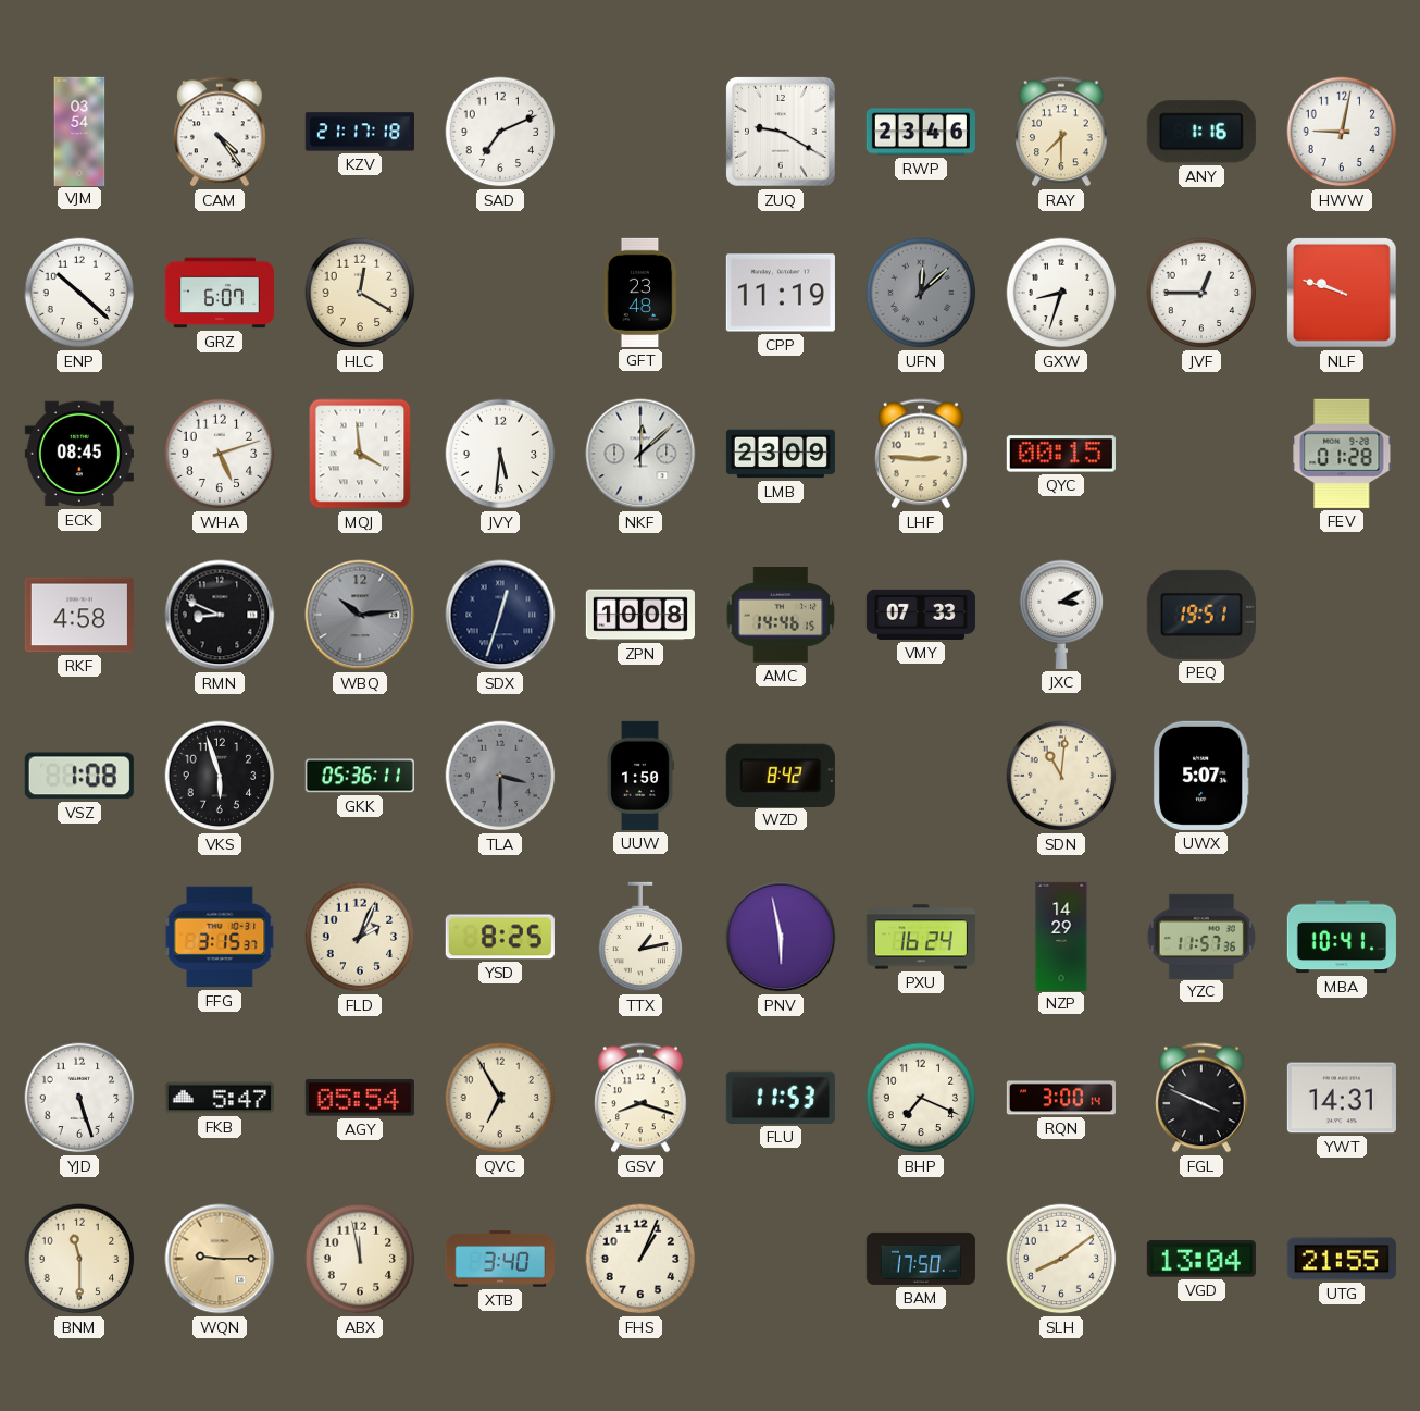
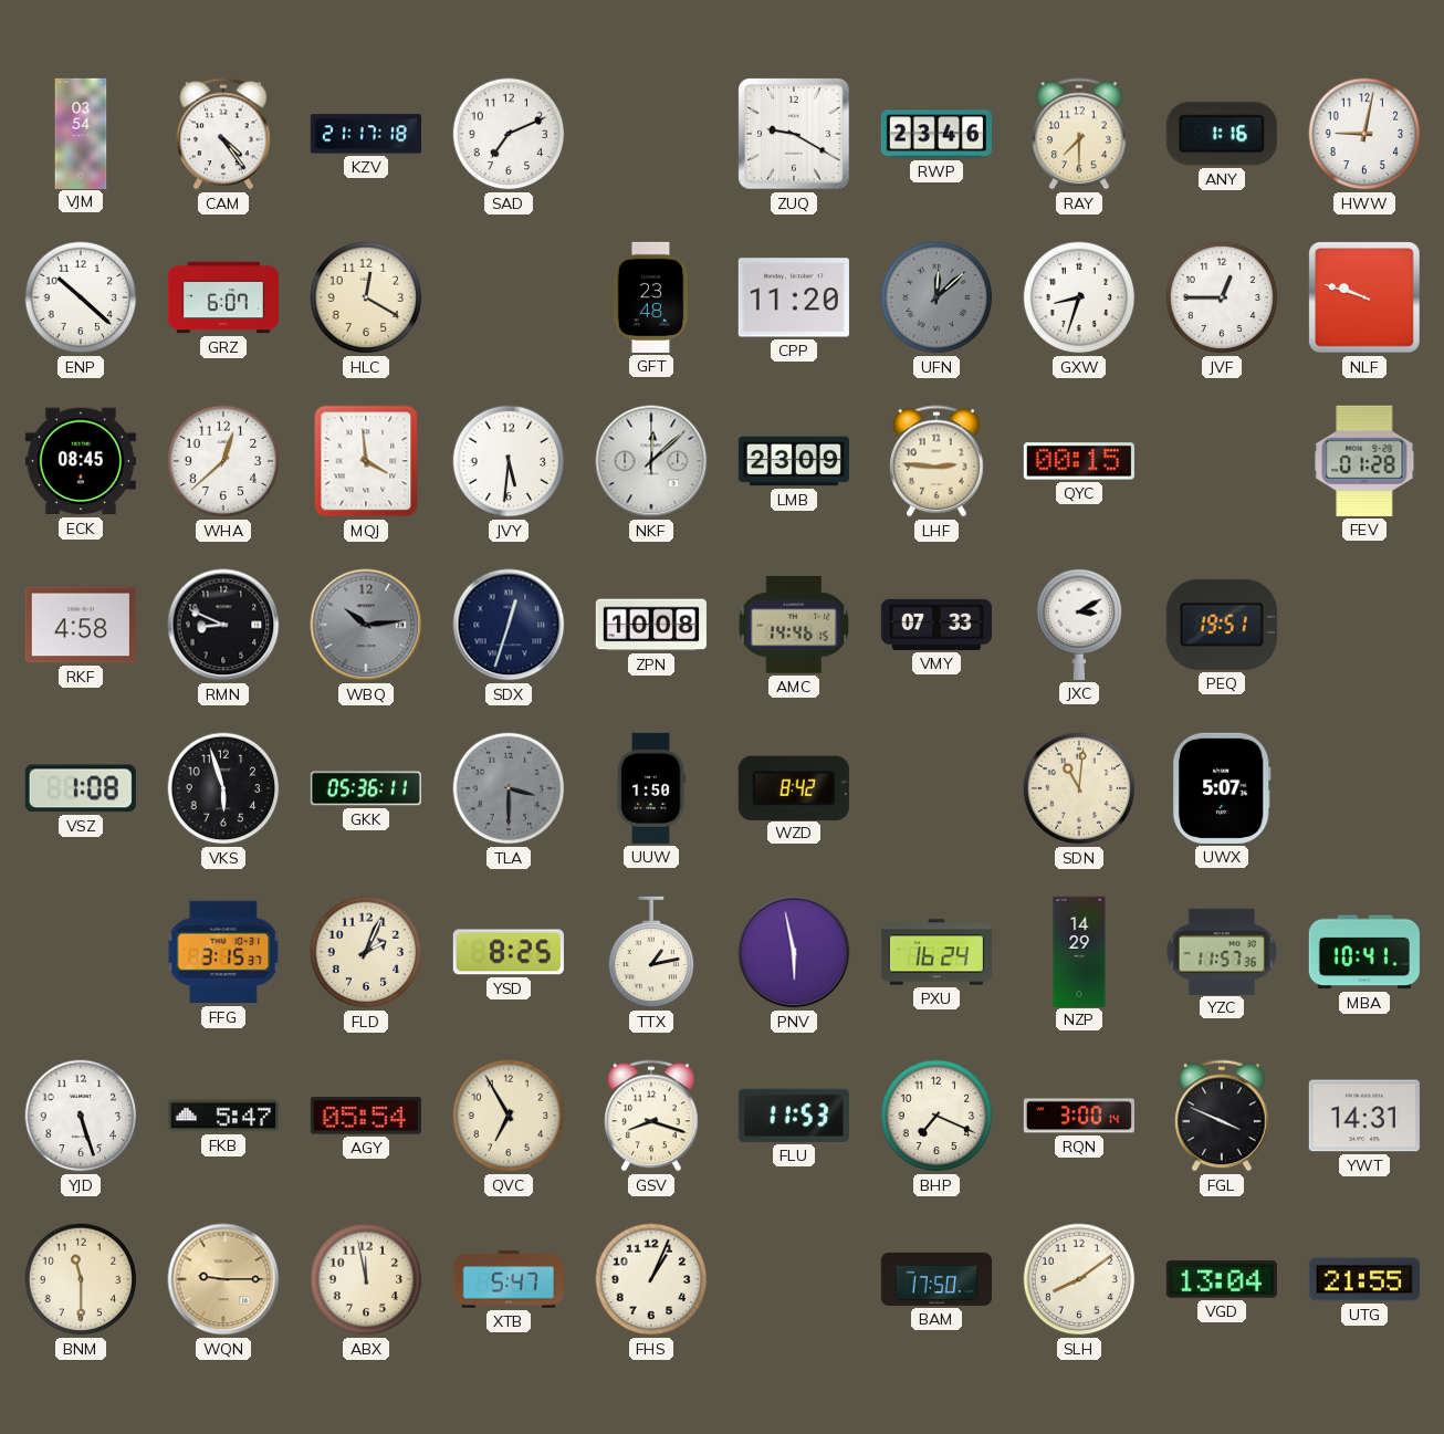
CPP: 11:19 -> 11:20 (794, 297)
WHA: 5:12 -> 12:38 (223, 461)
XTB: 3:40 -> 5:47 (509, 1279)
